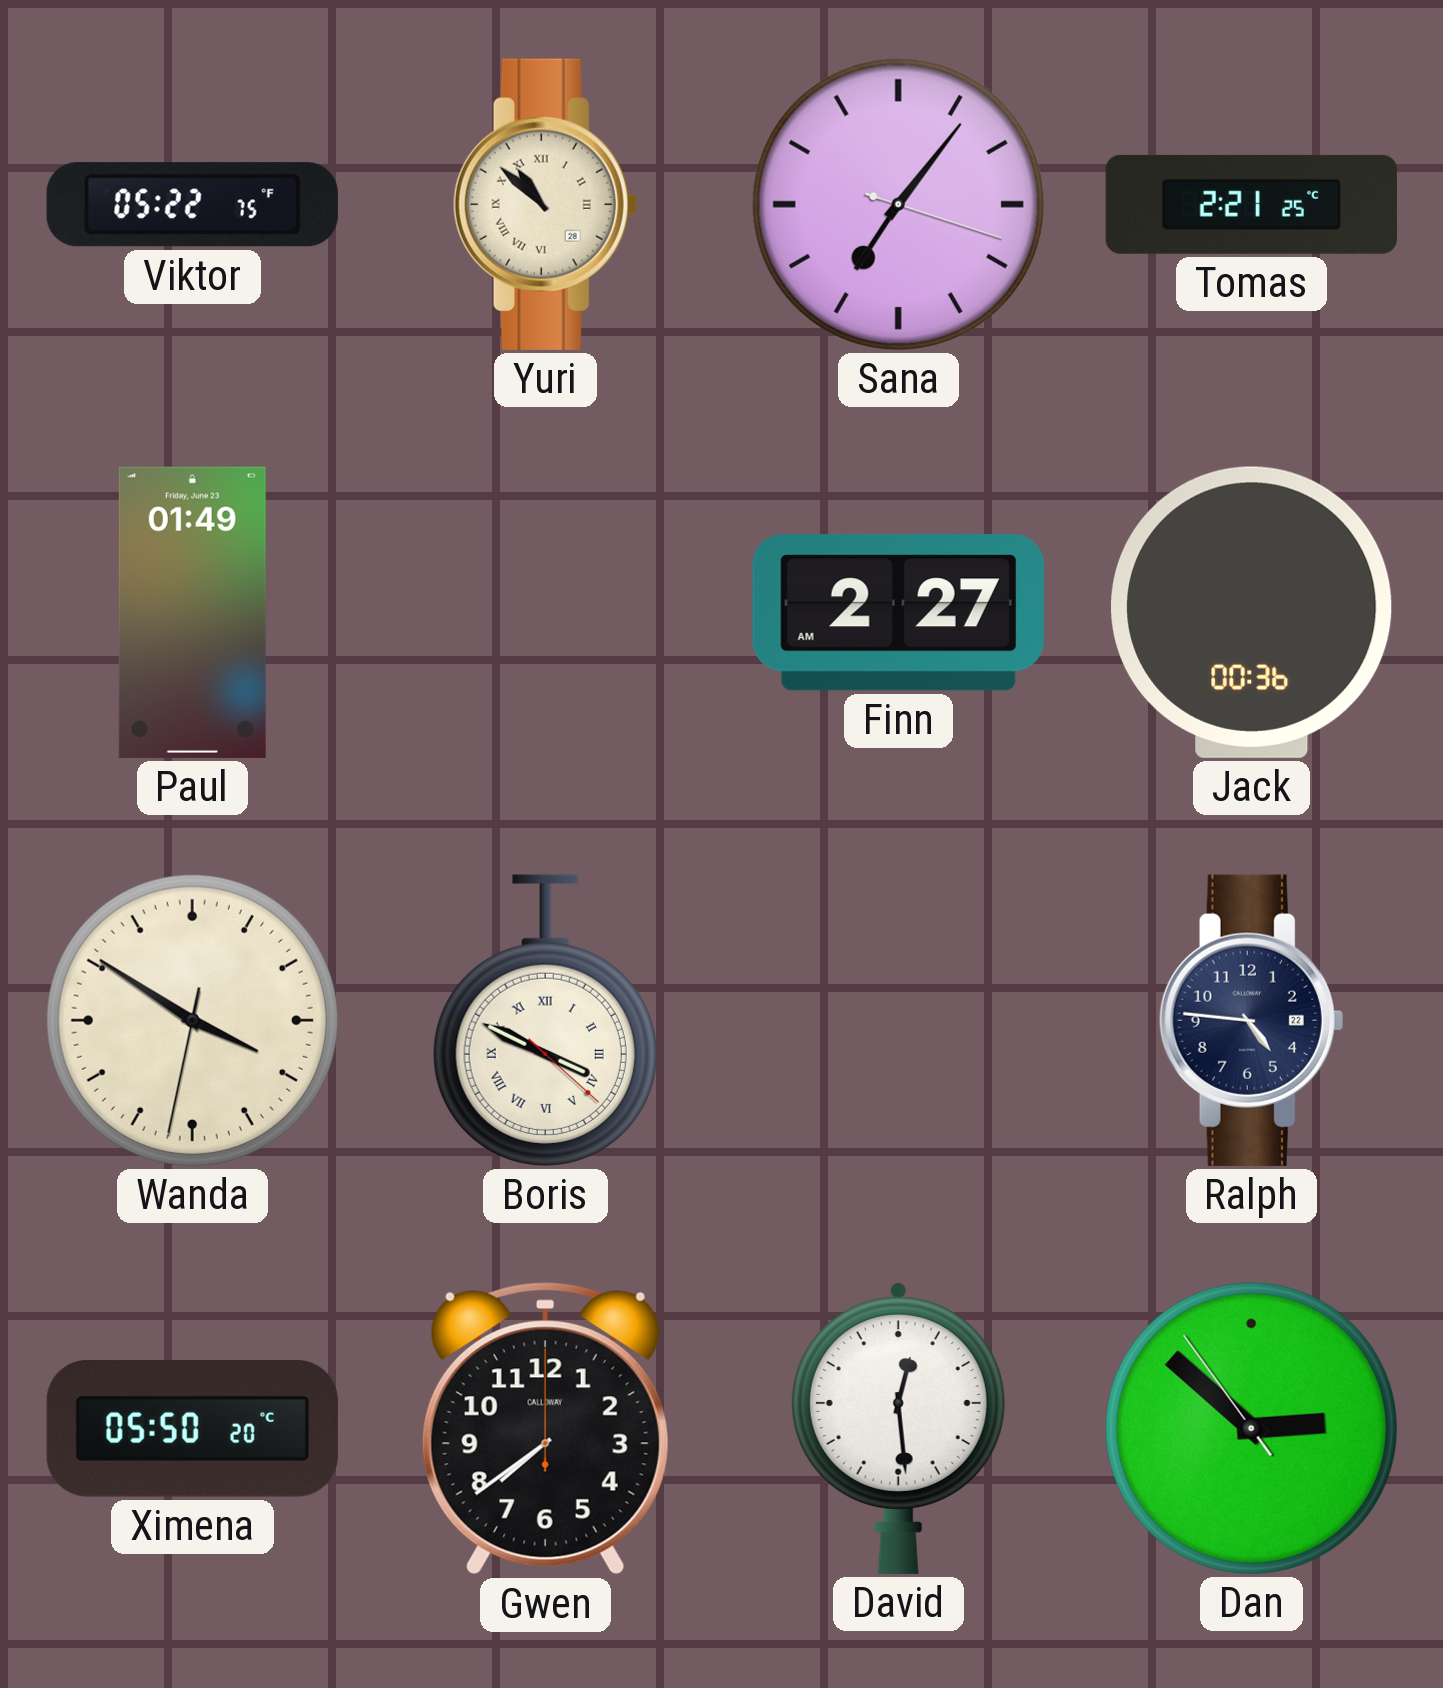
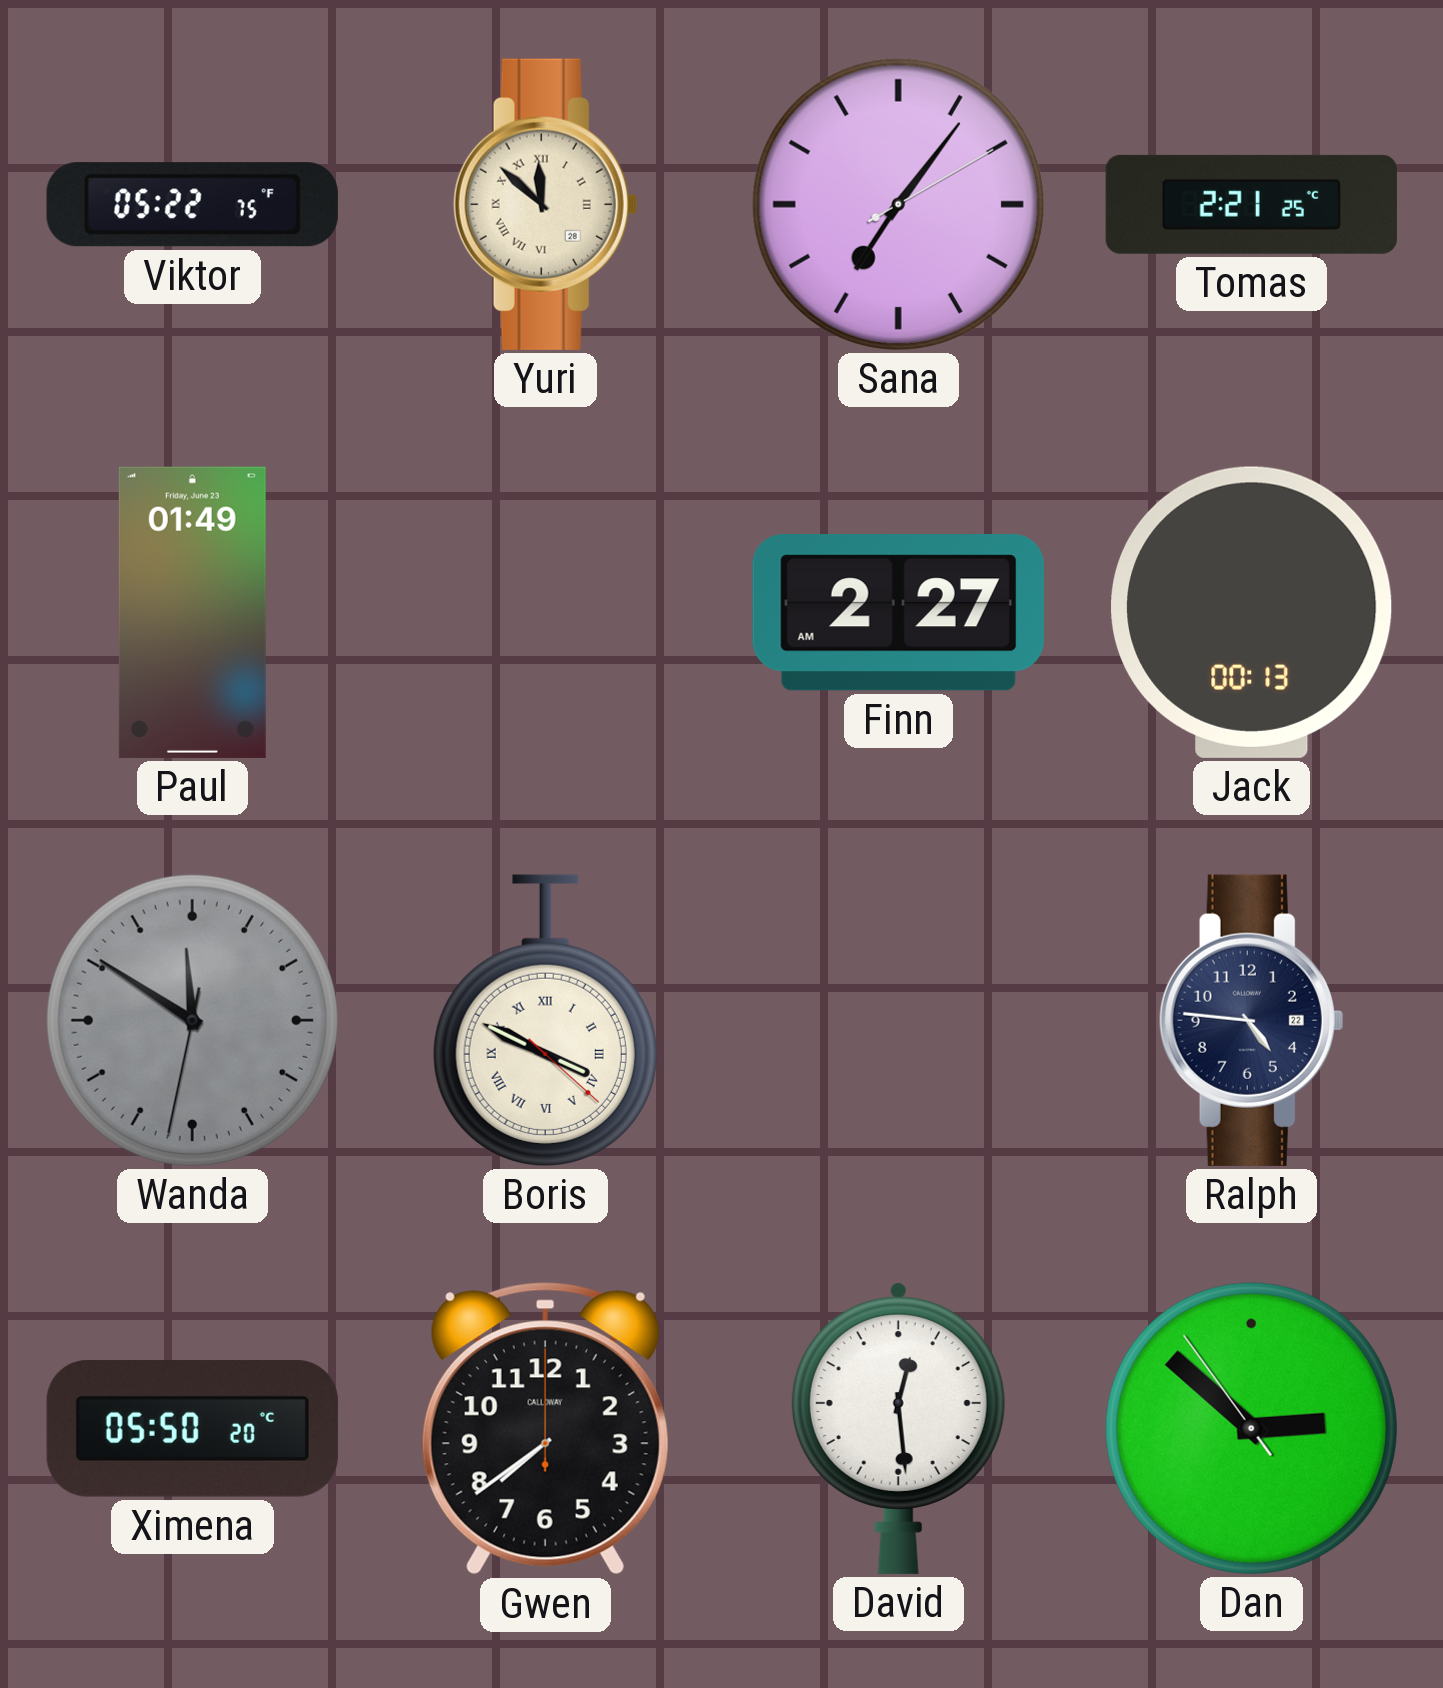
Yuri: 10:52 -> 11:52 (545, 204)
Sana: 7:06:18 -> 7:06:10 (898, 204)
Jack: 00:36 -> 00:13 (1252, 612)
Wanda: 3:50 -> 11:50 (192, 1020)
Wanda dial: cream -> grey (192, 1020)
